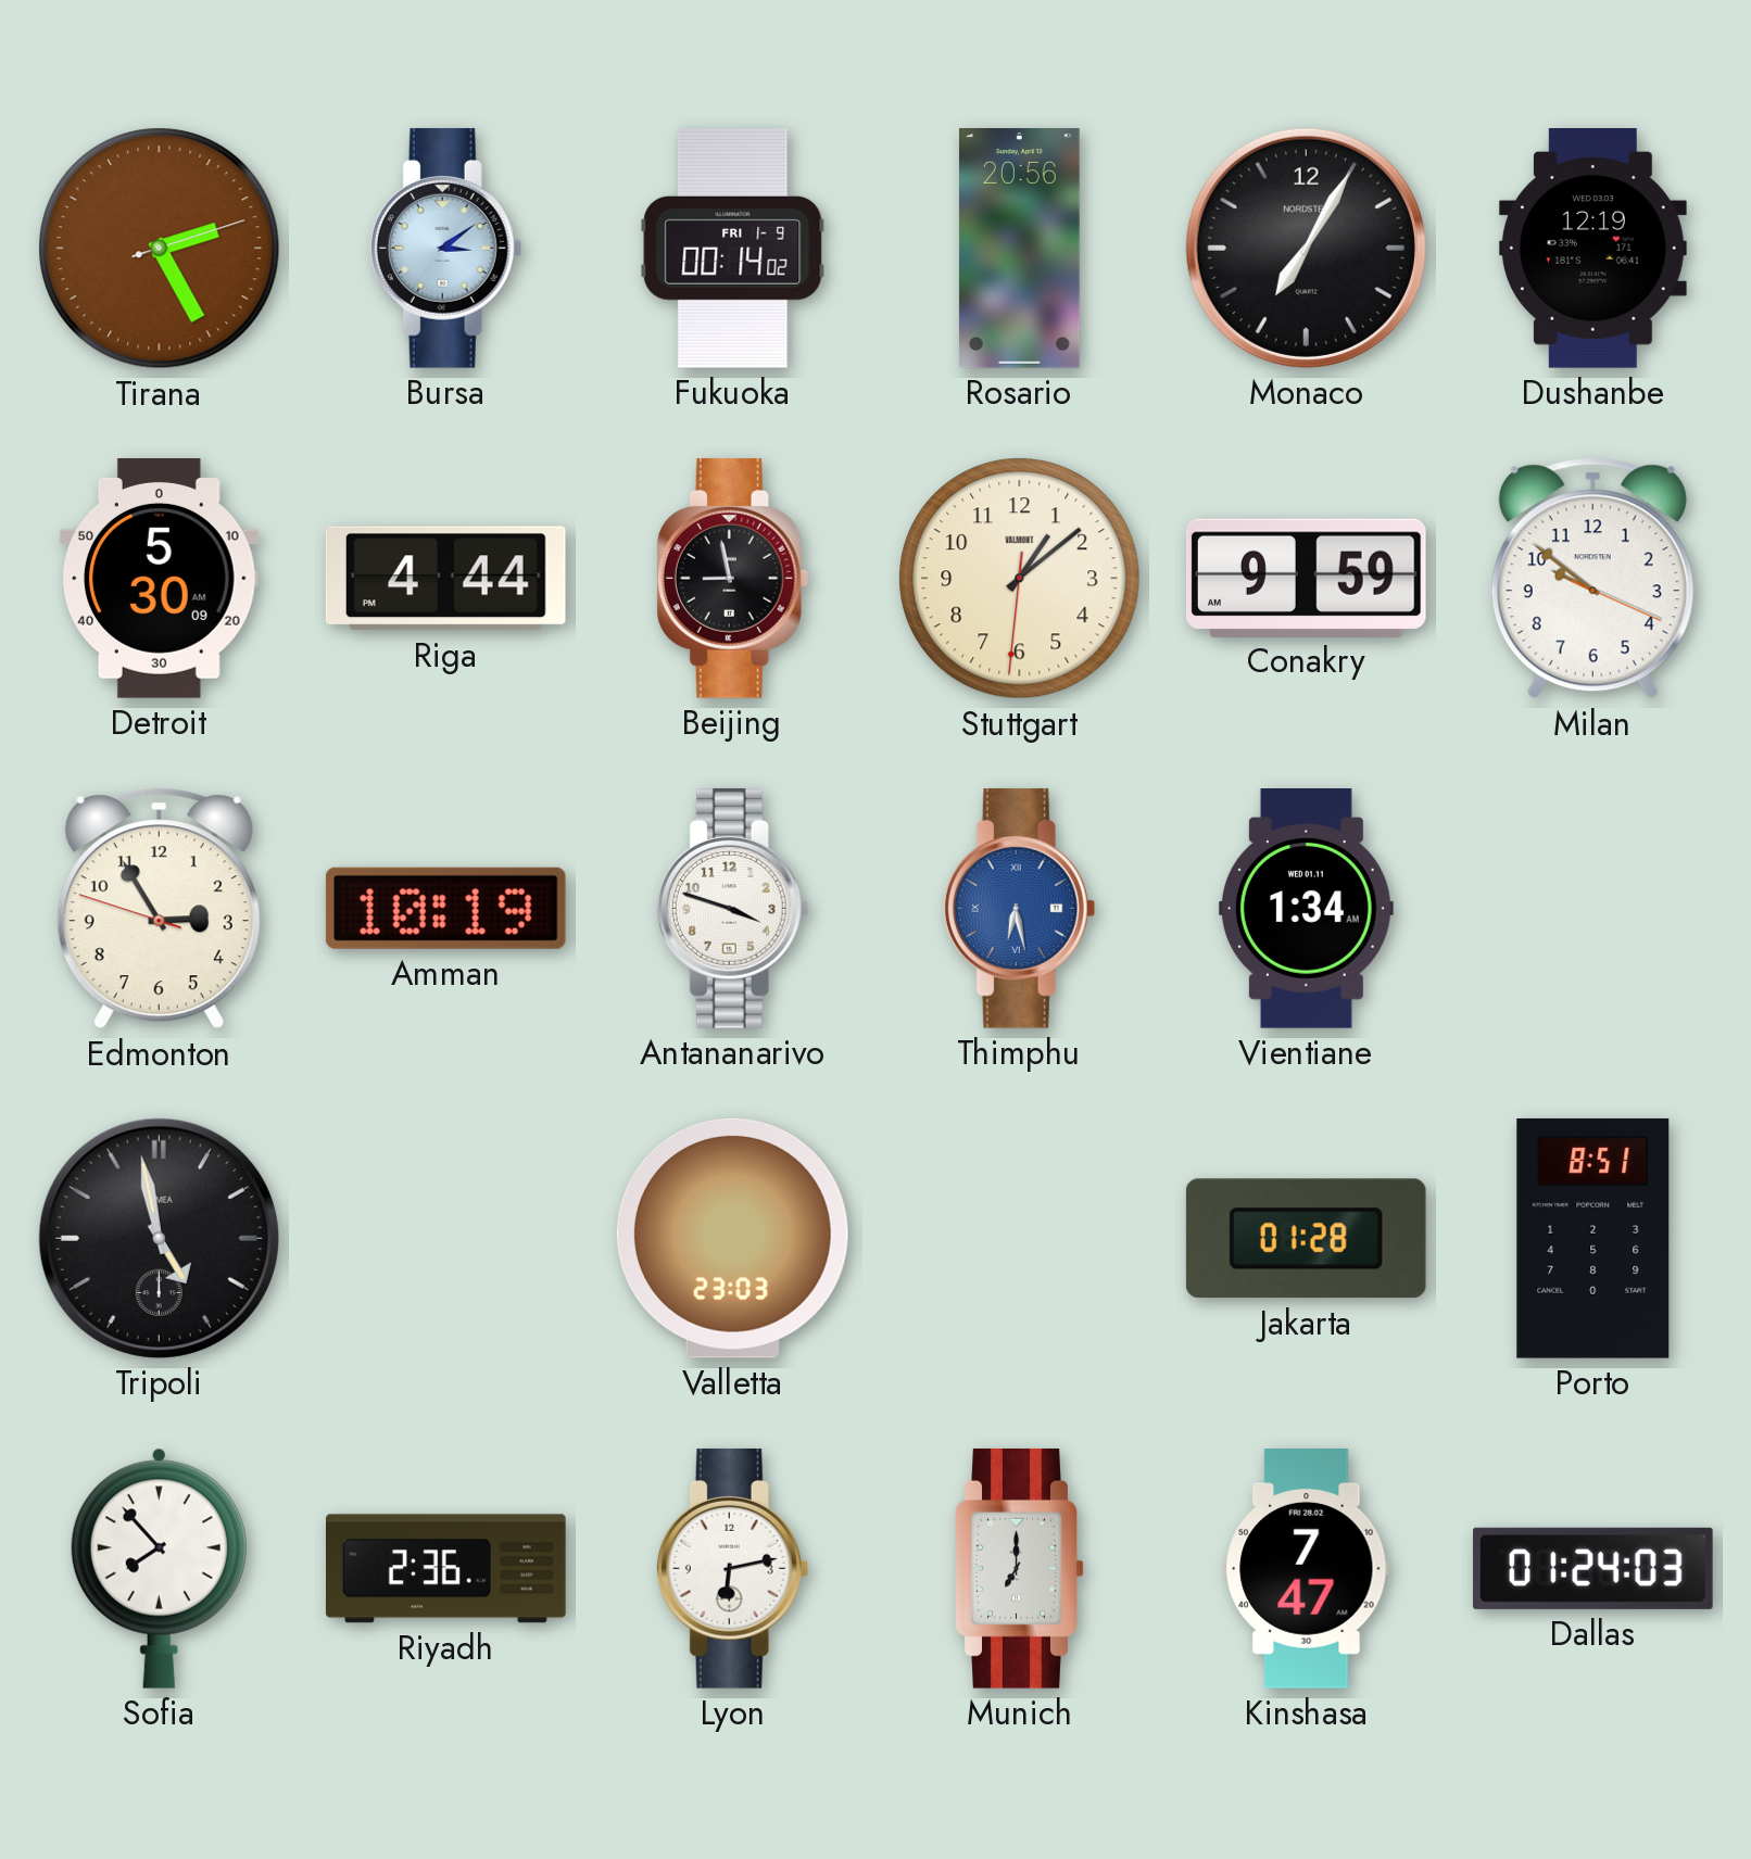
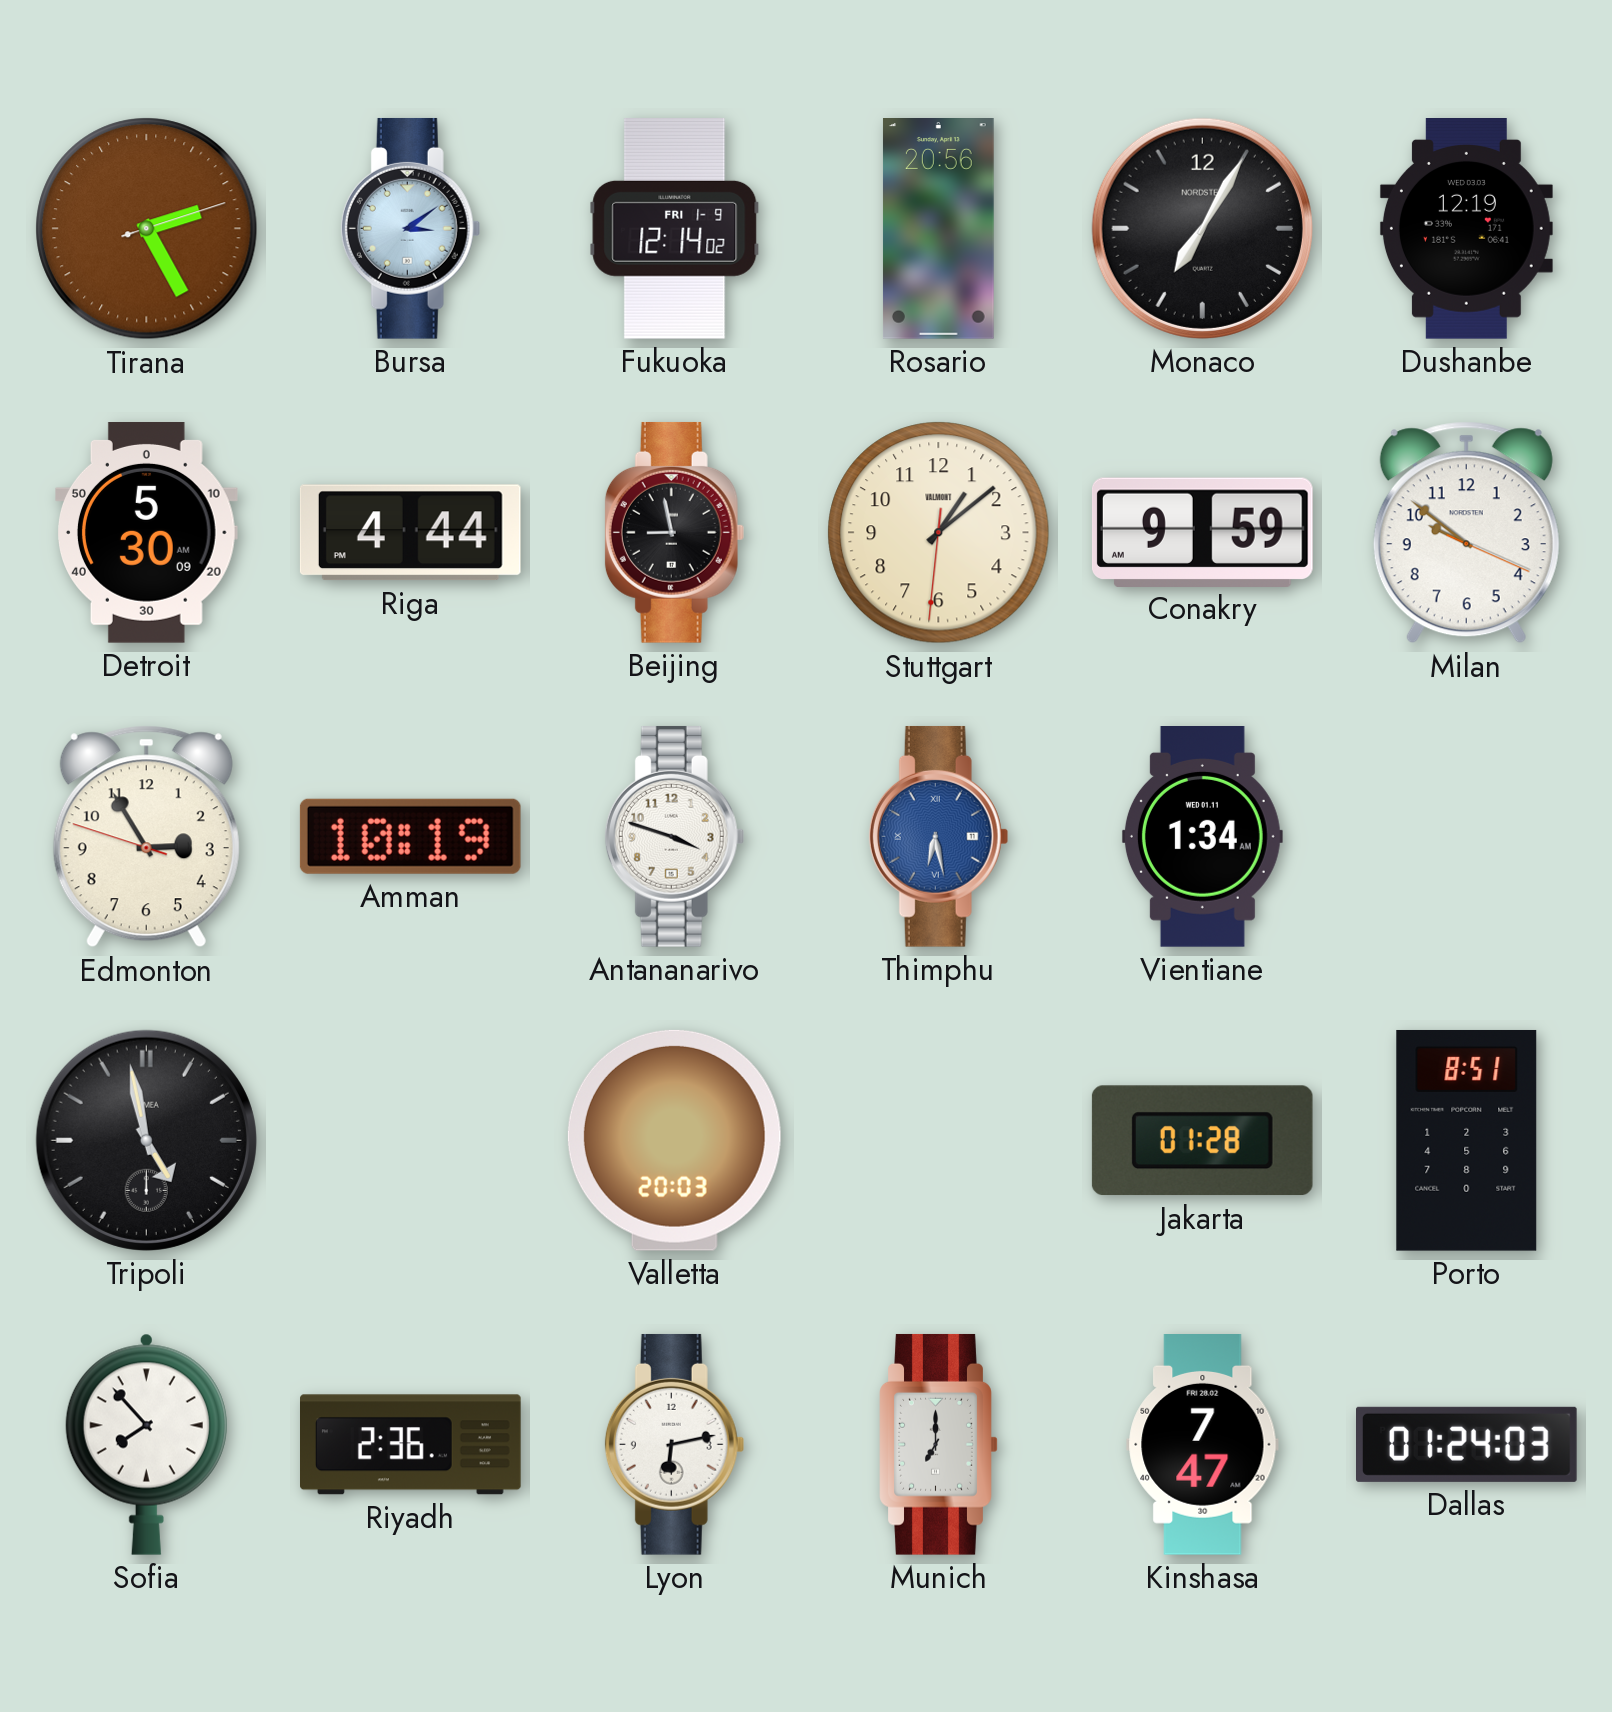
Fukuoka: 00:14 -> 12:14 (675, 228)
Valletta: 23:03 -> 20:03 (674, 1140)
